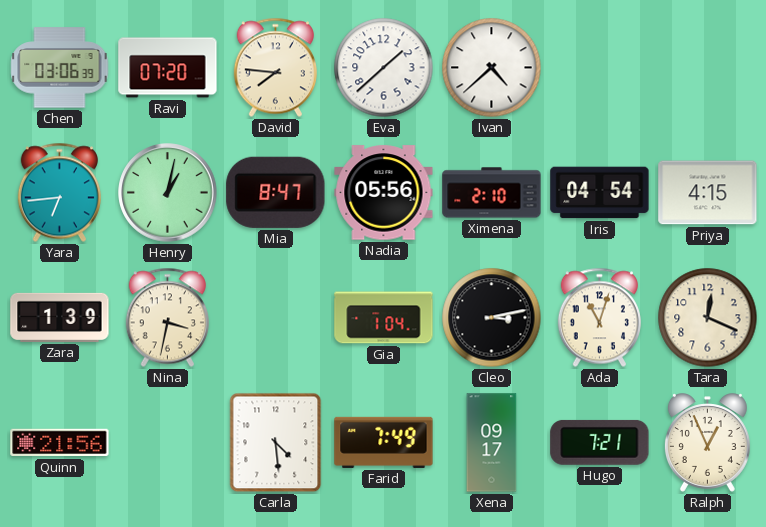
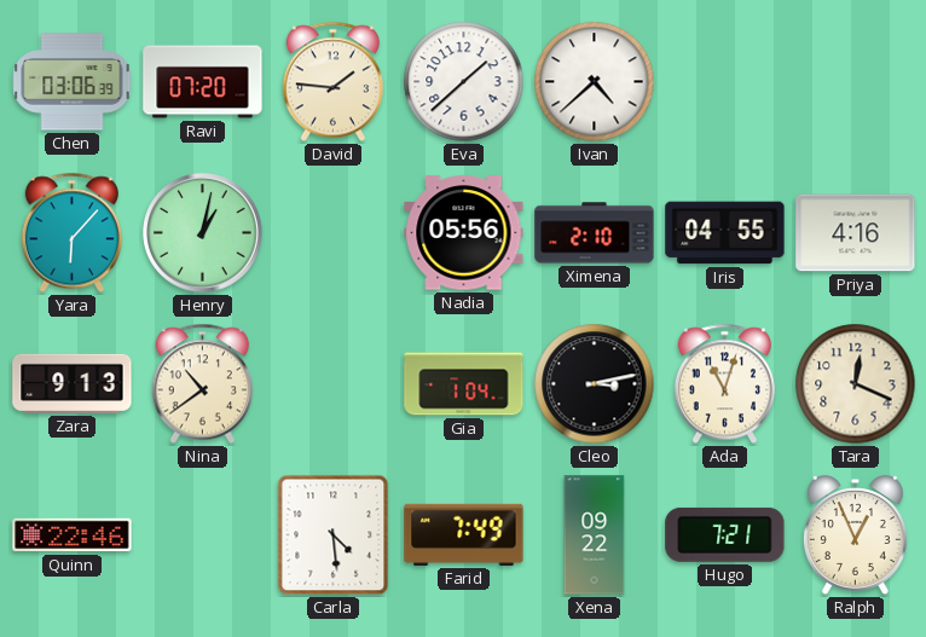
David: 7:46 -> 1:46 (332, 82)
Yara: 6:44 -> 6:07 (71, 233)
Mia: 8:47 -> none (276, 192)
Iris: 04:54 -> 04:55 (725, 233)
Priya: 4:15 -> 4:16 (856, 233)
Zara: 1:39 -> 9:13 (73, 383)
Nina: 3:32 -> 10:39 (202, 384)
Quinn: 21:56 -> 22:46 (73, 535)
Xena: 09:17 -> 09:22 (595, 535)
